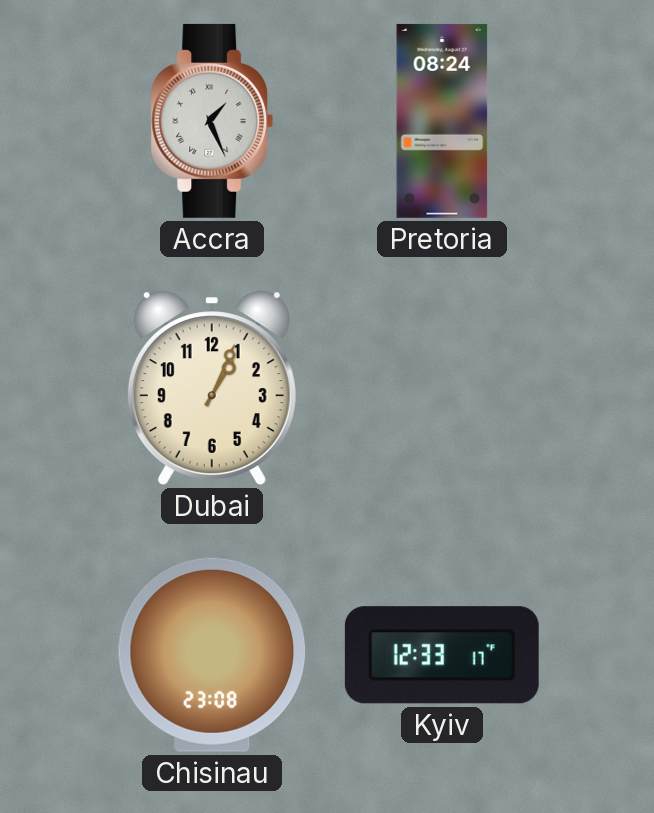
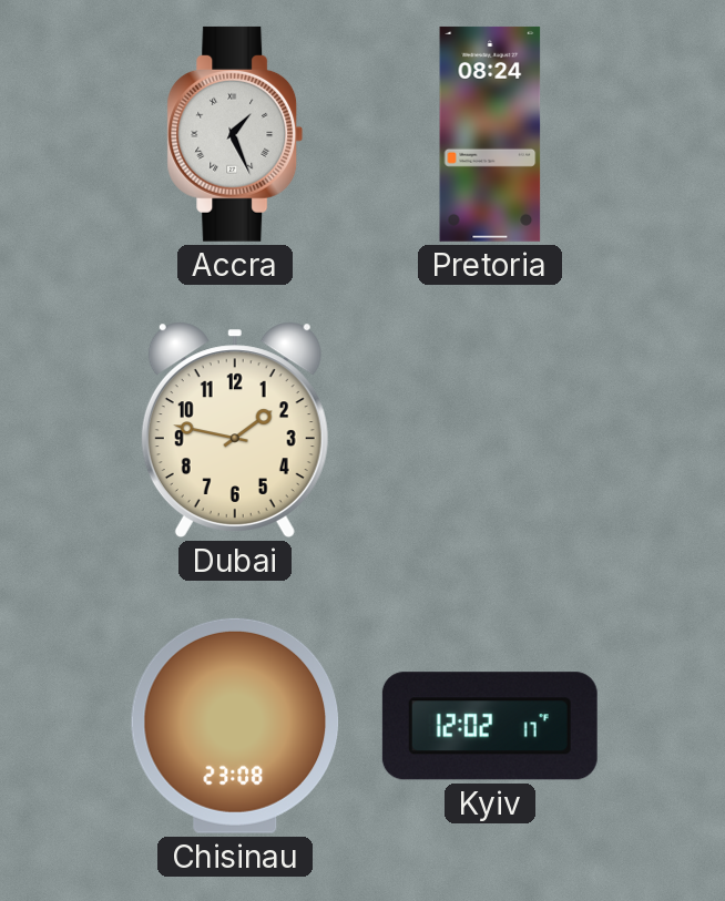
Dubai: 1:04 -> 1:47 (235, 430)
Kyiv: 12:33 -> 12:02 (490, 726)
